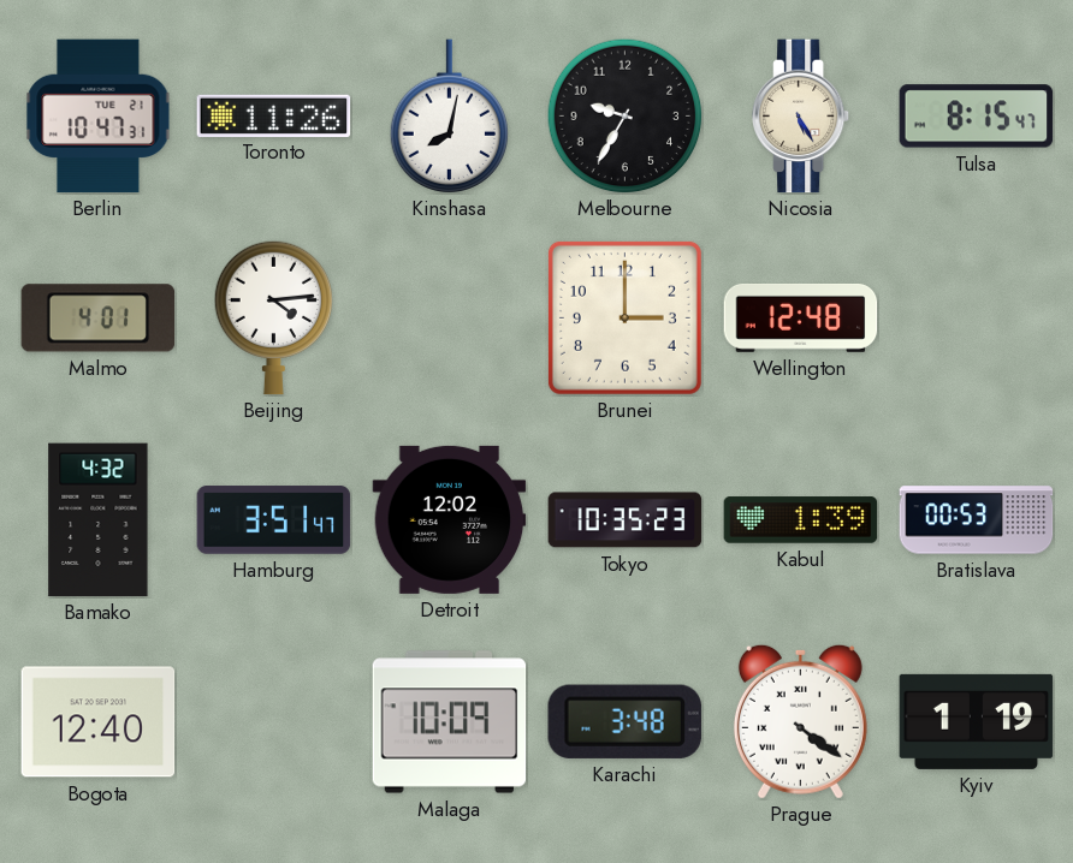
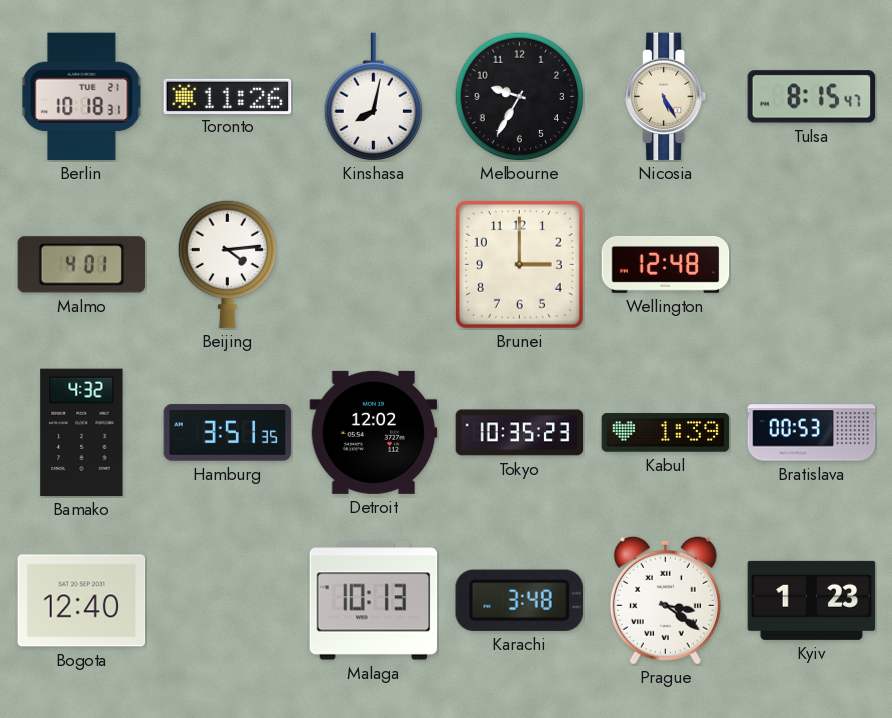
Berlin: 10:47 -> 10:18 (82, 97)
Hamburg: 3:51:47 -> 3:51:35 (228, 433)
Malaga: 10:09 -> 10:13 (374, 601)
Prague: 4:21 -> 3:21 (665, 600)
Kyiv: 1:19 -> 1:23 (812, 600)
